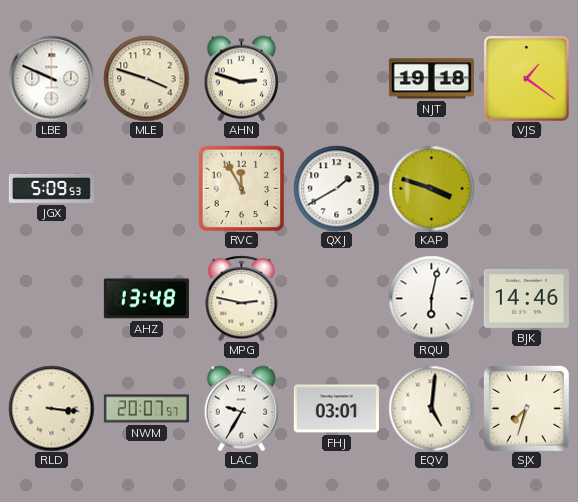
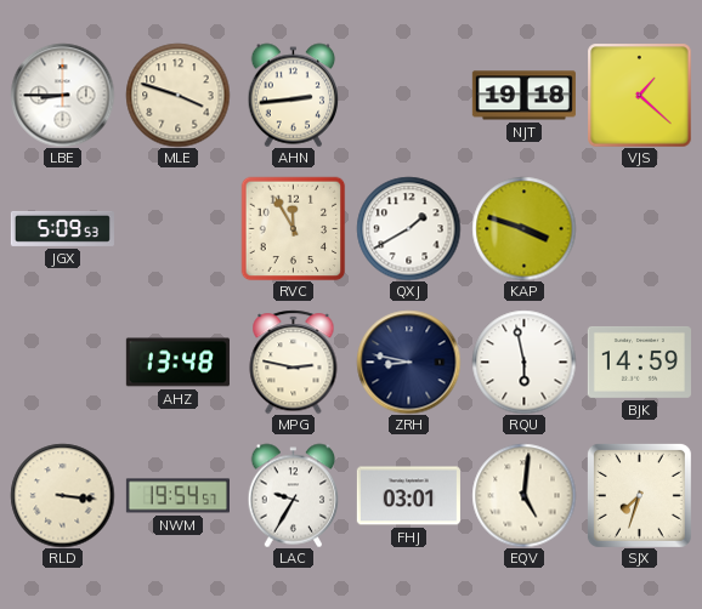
LBE: 9:49 -> 8:45 (62, 95)
AHN: 2:48 -> 2:44 (294, 95)
VJS: 1:21 -> 1:22 (639, 95)
ZRH: none -> 8:47 (408, 362)
RQU: 6:02 -> 5:58 (523, 362)
BJK: 14:46 -> 14:59 (639, 362)
NWM: 20:07 -> 19:54 (177, 496)
